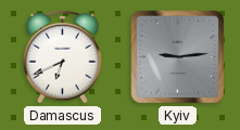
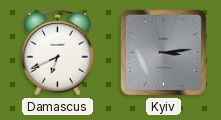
Kyiv: 9:14 -> 3:14 (164, 53)
